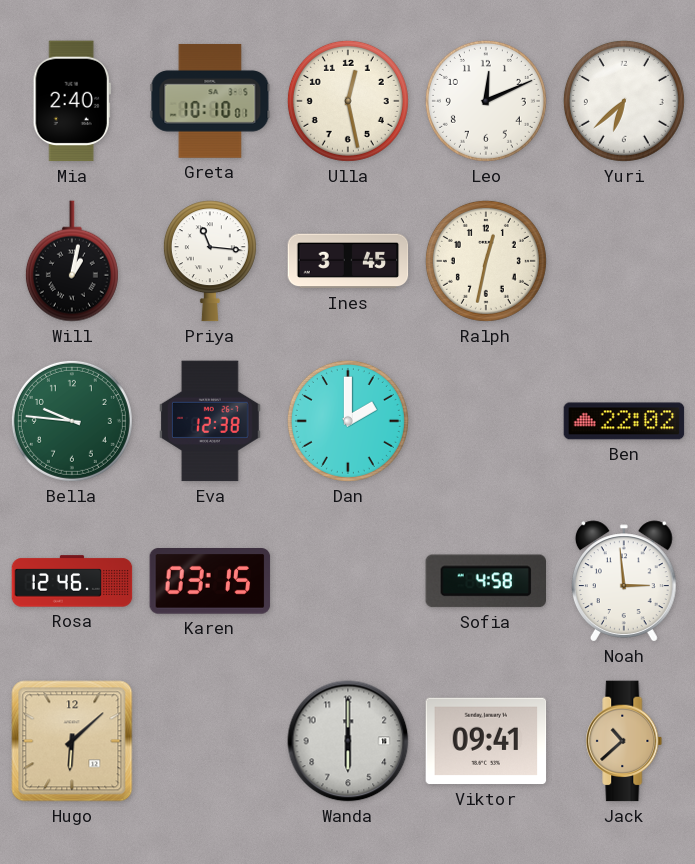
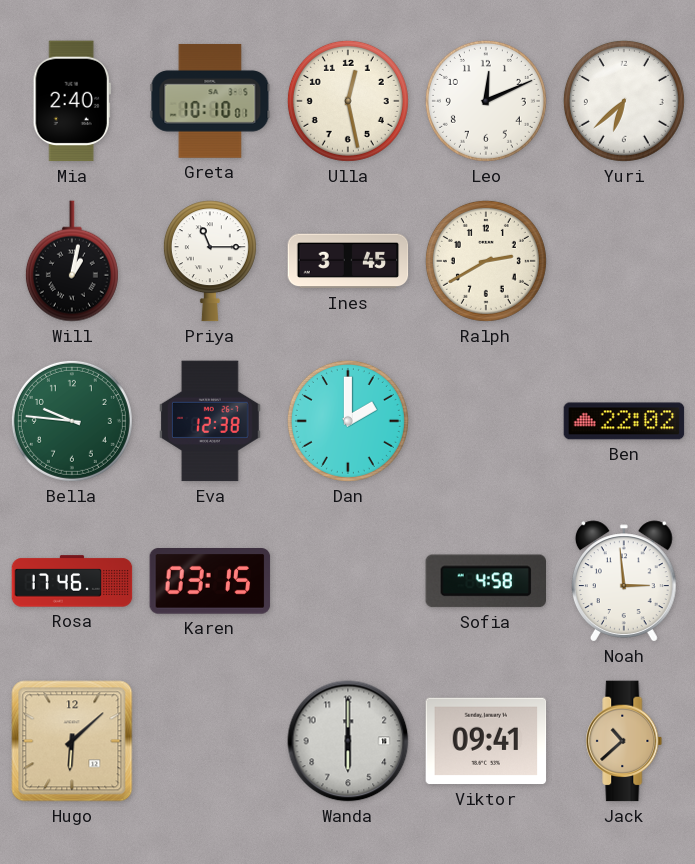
Priya: 11:16 -> 11:15 (210, 261)
Ralph: 12:32 -> 2:40 (486, 261)
Rosa: 12:46 -> 17:46 (72, 581)
